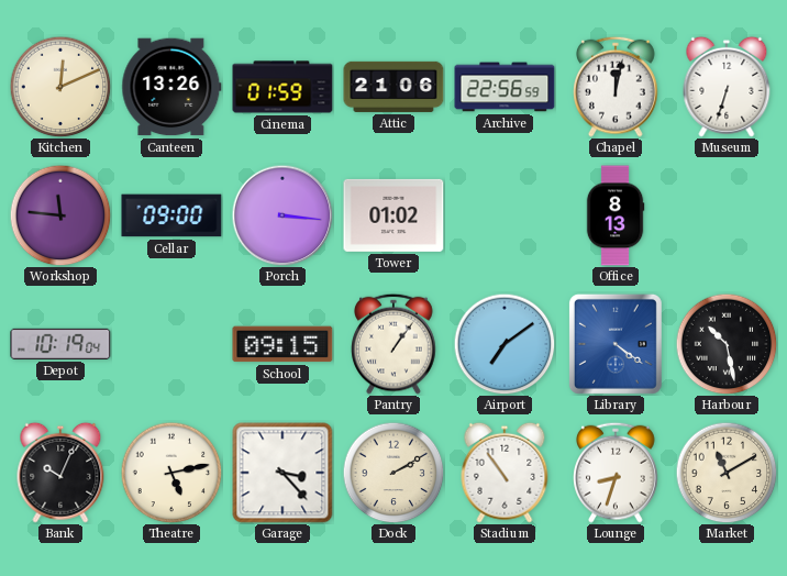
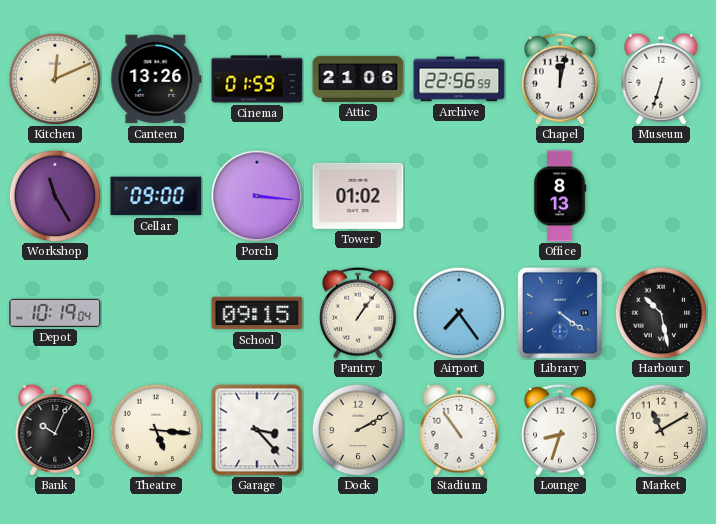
Workshop: 11:46 -> 11:25 (55, 196)
Airport: 7:09 -> 7:24 (459, 313)
Theatre: 5:13 -> 5:16 (156, 430)
